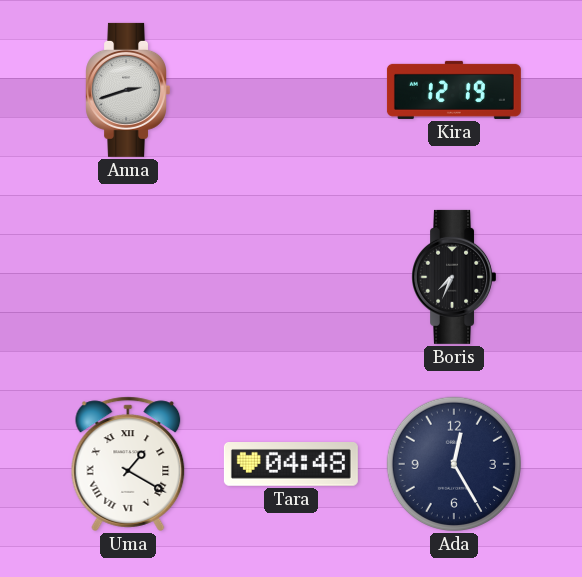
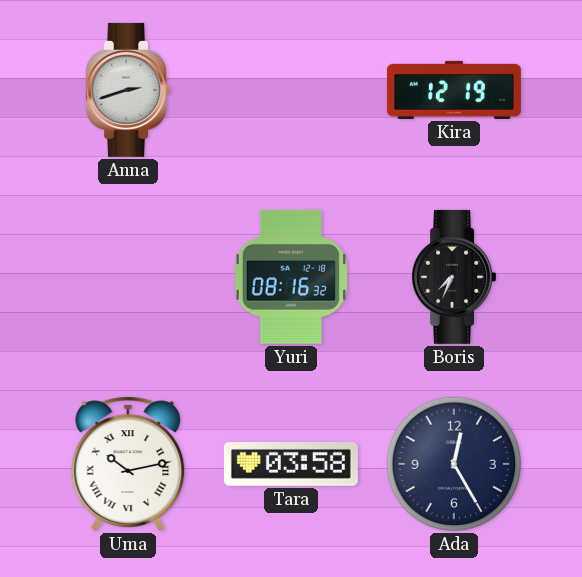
Yuri: none -> 08:16 (291, 277)
Uma: 1:20 -> 10:13 (128, 464)
Tara: 04:48 -> 03:58 (291, 465)
